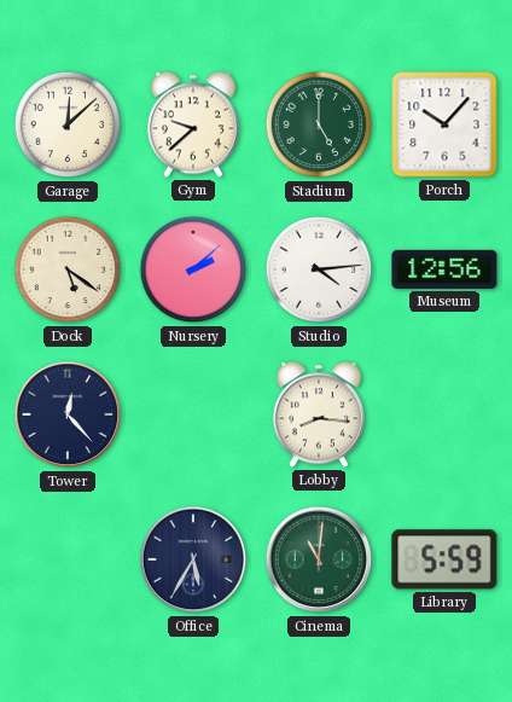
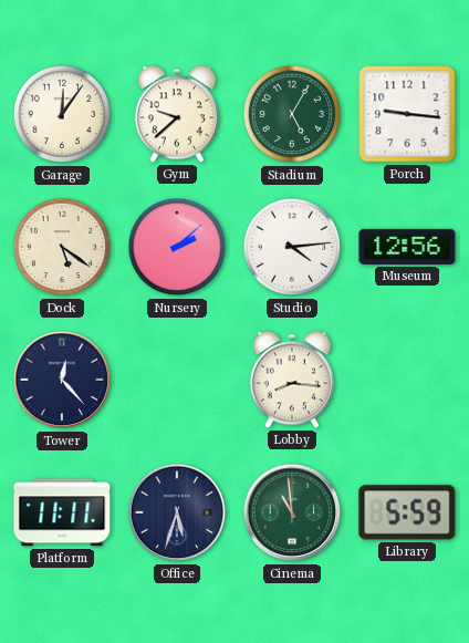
Garage: 12:08 -> 12:06 (62, 114)
Stadium: 5:00 -> 5:05 (292, 114)
Porch: 10:07 -> 9:16 (407, 114)
Platform: none -> 11:11 (62, 512)
Office: 5:35 -> 5:33 (177, 512)
Cinema: 11:01 -> 10:59 (292, 512)
